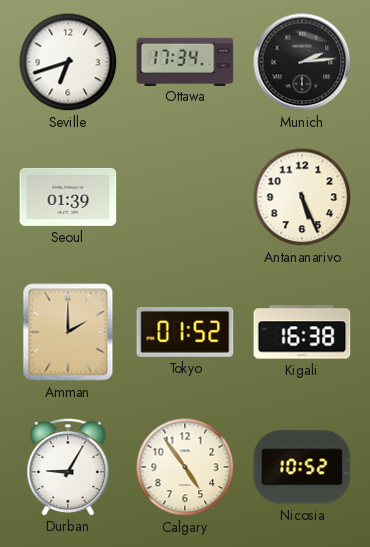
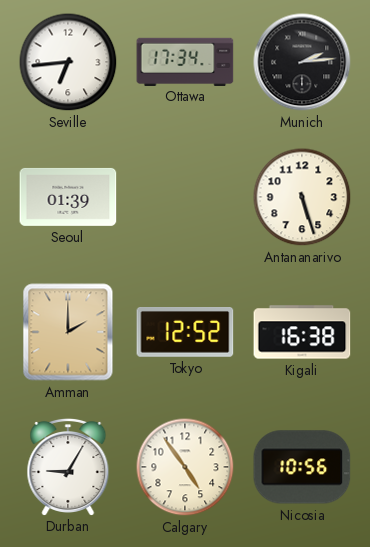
Seville: 6:42 -> 6:44 (68, 62)
Antananarivo: 5:26 -> 5:27 (302, 197)
Tokyo: 01:52 -> 12:52 (185, 333)
Nicosia: 10:52 -> 10:56 (302, 467)
